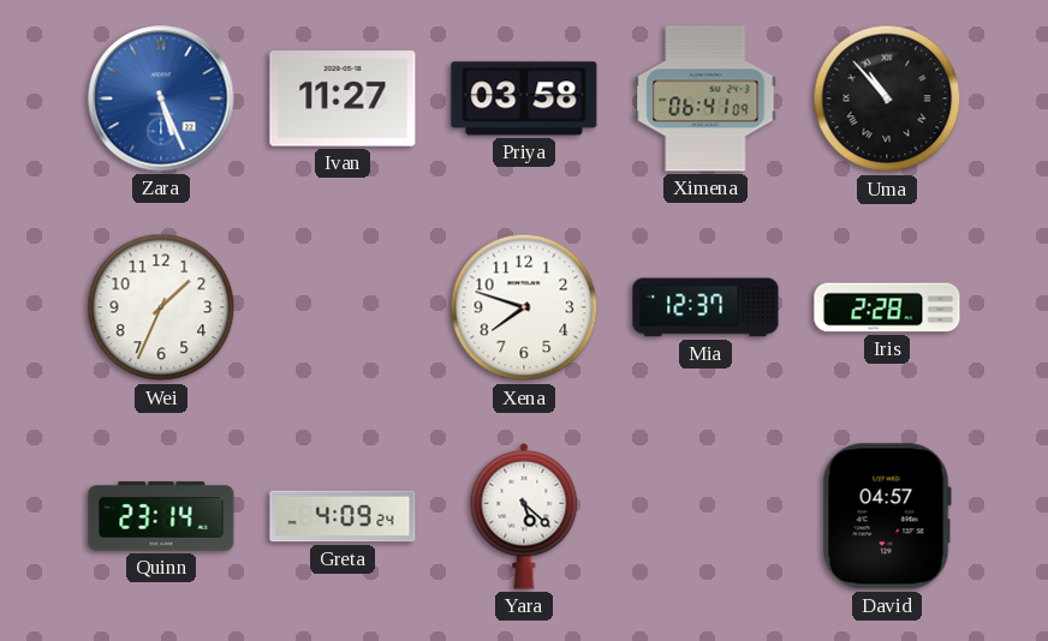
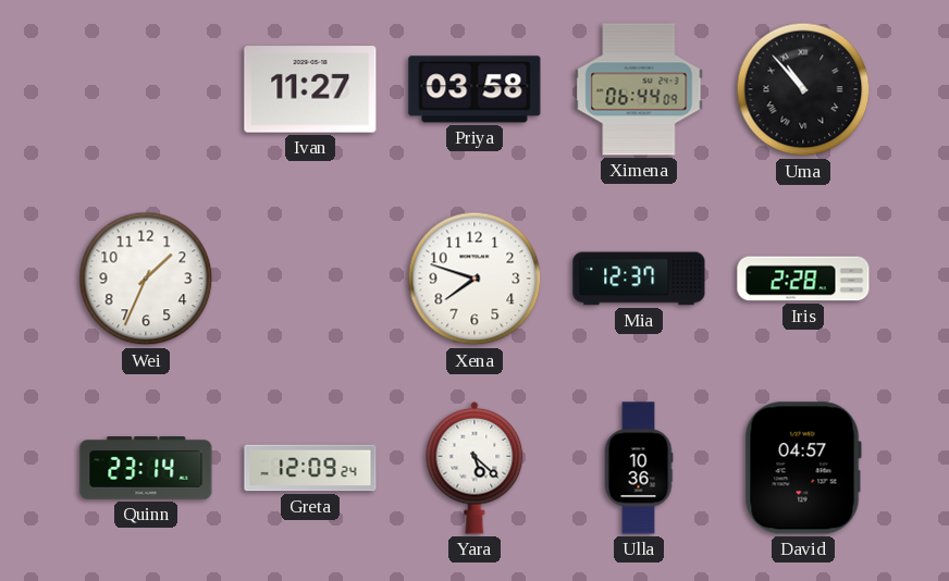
Zara: 5:26 -> none (161, 98)
Ximena: 06:41 -> 06:44 (639, 89)
Greta: 4:09 -> 12:09 (310, 468)
Ulla: none -> 10:36 (639, 468)
